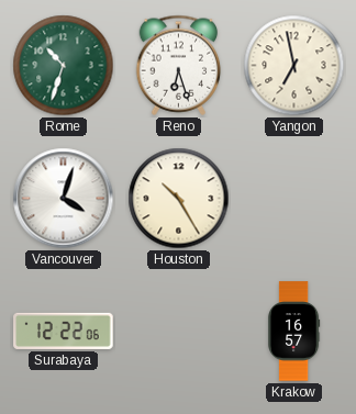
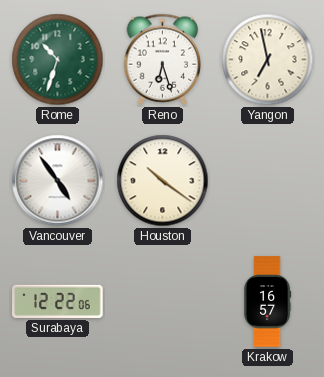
Vancouver: 4:03 -> 4:54 (58, 181)
Houston: 10:25 -> 10:21 (163, 181)
